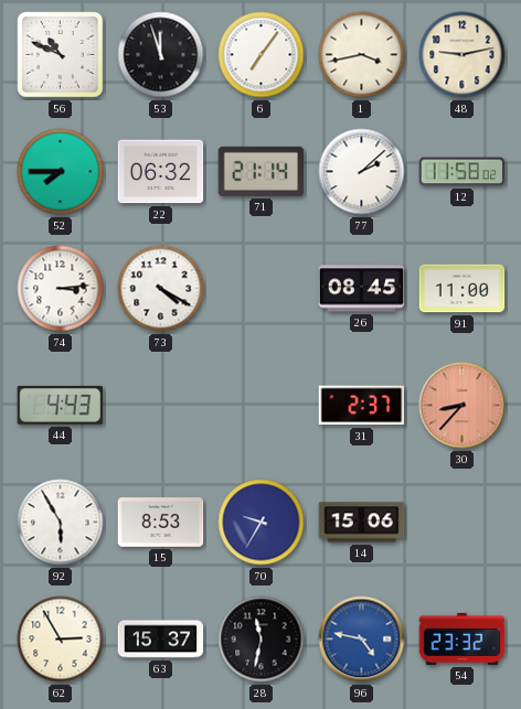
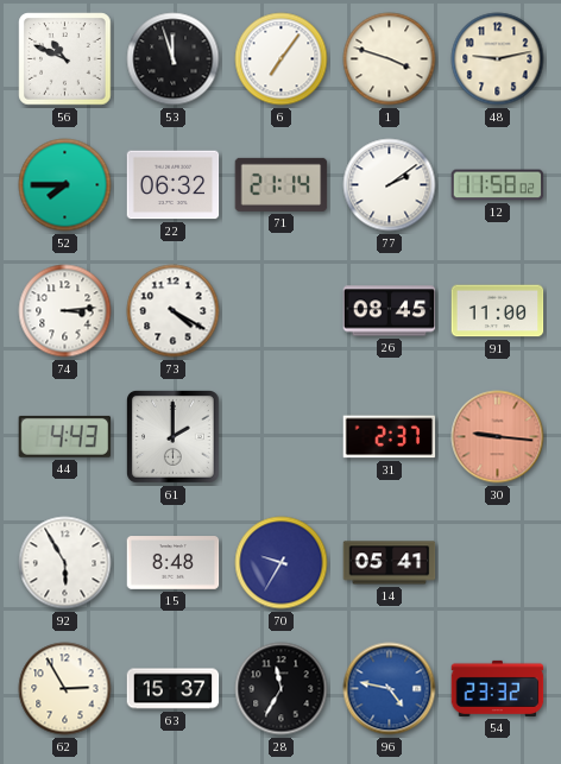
1: 3:43 -> 3:48 (390, 59)
77: 2:08 -> 2:09 (390, 185)
61: none -> 2:00 (174, 437)
30: 8:37 -> 9:16 (498, 437)
15: 8:53 -> 8:48 (174, 563)
14: 15:06 -> 05:41 (390, 563)
28: 11:32 -> 11:35 (282, 689)
